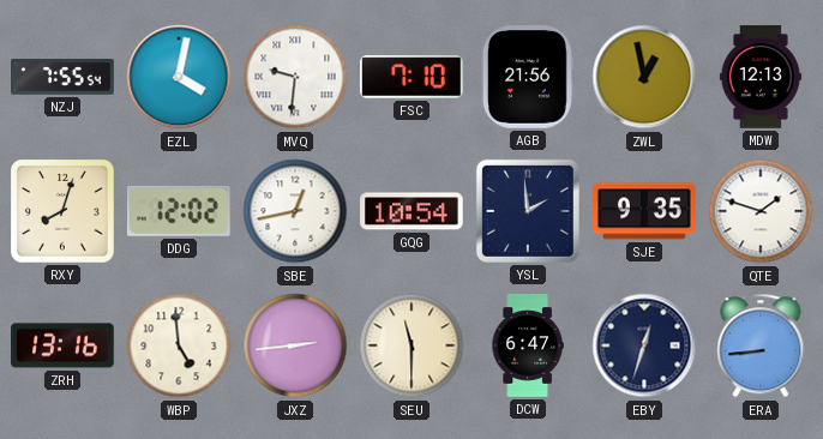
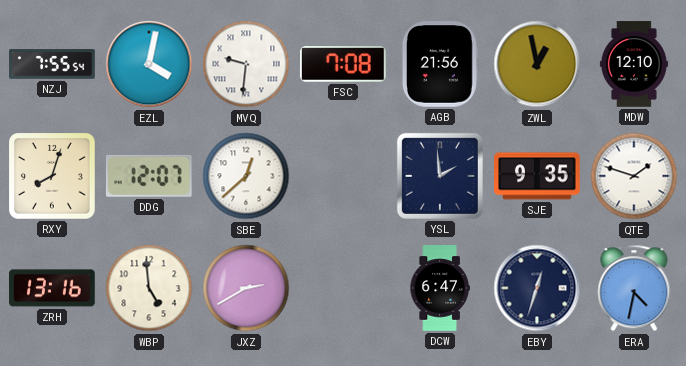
FSC: 7:10 -> 7:08 (344, 64)
MDW: 12:13 -> 12:10 (634, 64)
DDG: 12:02 -> 12:07 (149, 176)
SBE: 12:43 -> 12:38 (246, 176)
GQG: 10:54 -> none (411, 211)
JXZ: 2:44 -> 2:40 (246, 288)
SEU: 11:30 -> none (411, 345)
ERA: 8:44 -> 4:32 (634, 288)
